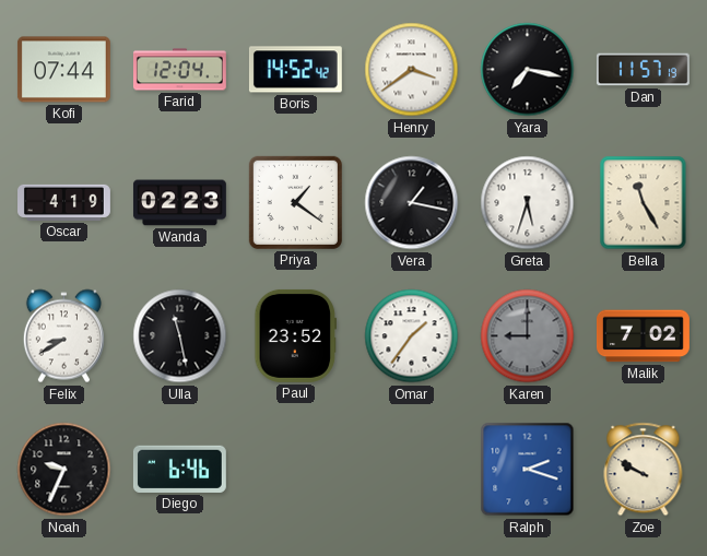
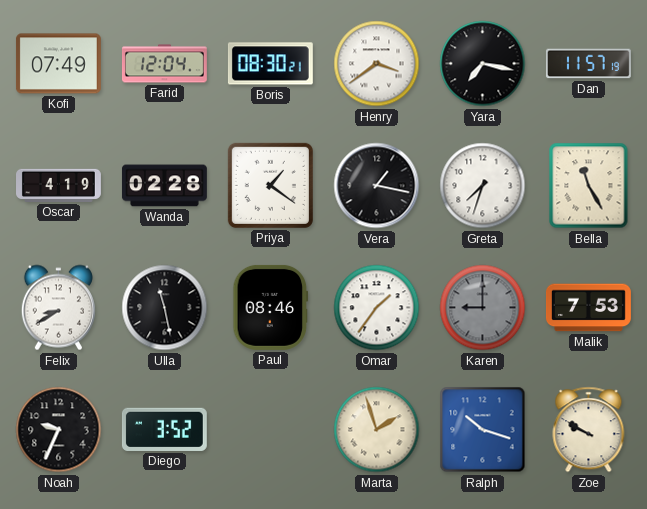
Kofi: 07:44 -> 07:49 (58, 64)
Boris: 14:52 -> 08:30 (270, 64)
Wanda: 02:23 -> 02:28 (164, 186)
Greta: 5:33 -> 7:33 (483, 186)
Paul: 23:52 -> 08:46 (271, 307)
Malik: 7:02 -> 7:53 (588, 308)
Diego: 6:46 -> 3:52 (164, 429)
Marta: none -> 1:57 (377, 430)
Ralph: 2:18 -> 10:18 (483, 430)
